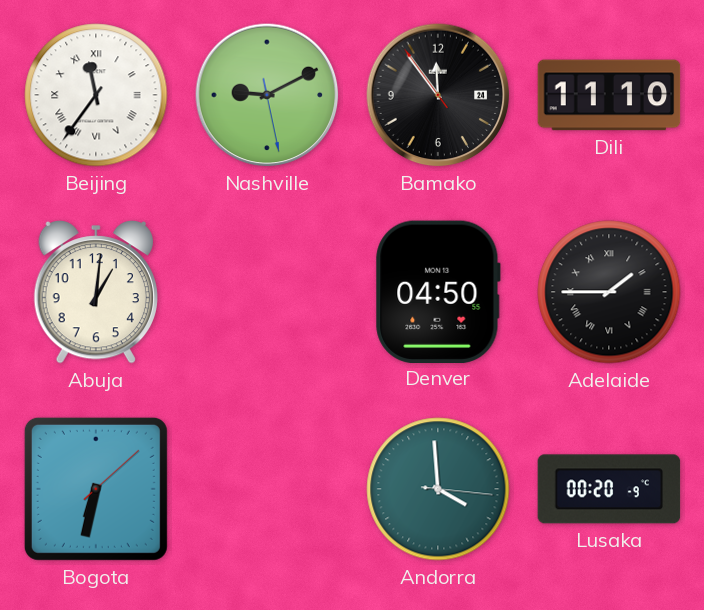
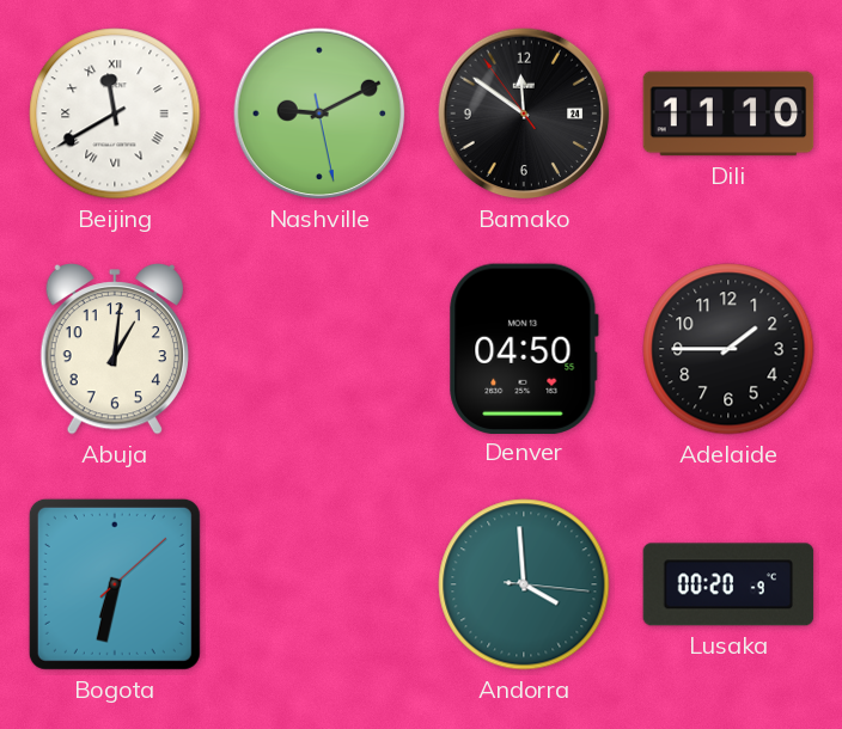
Beijing: 11:36 -> 11:40 (115, 114)
Bamako: 11:53 -> 11:50 (524, 114)
Adelaide numerals: Roman -> Arabic (728, 349)
